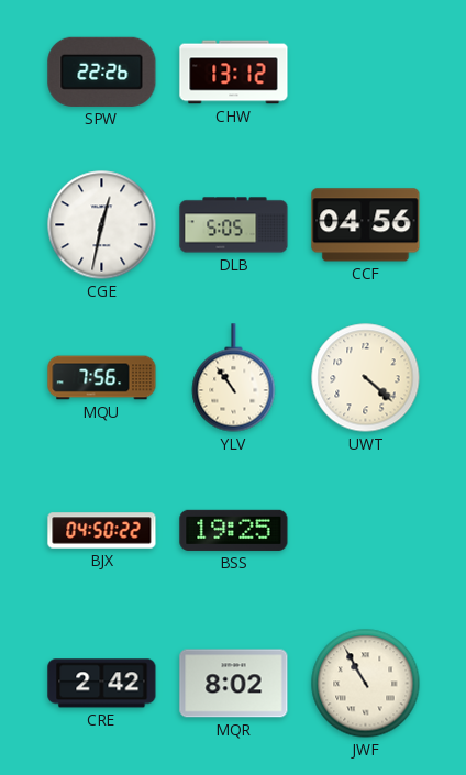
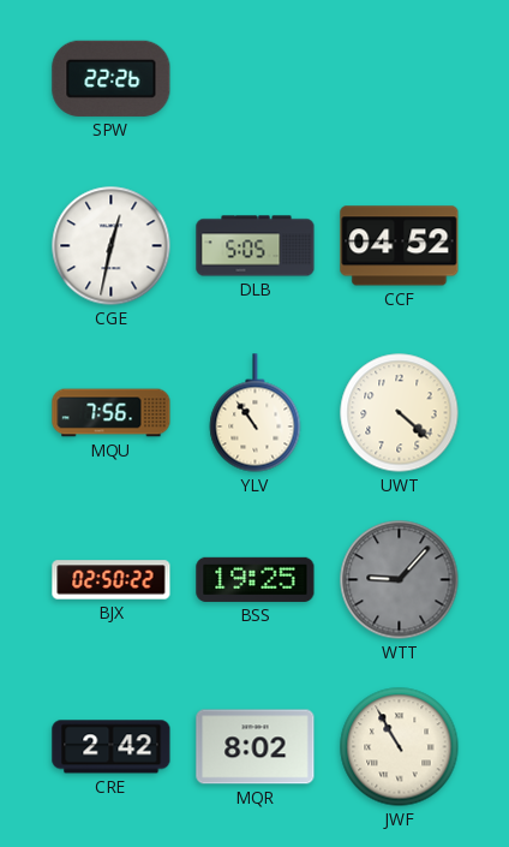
CHW: 13:12 -> none (234, 73)
CCF: 04:56 -> 04:52 (400, 246)
BJX: 04:50 -> 02:50 (112, 580)
WTT: none -> 9:07 (400, 580)
